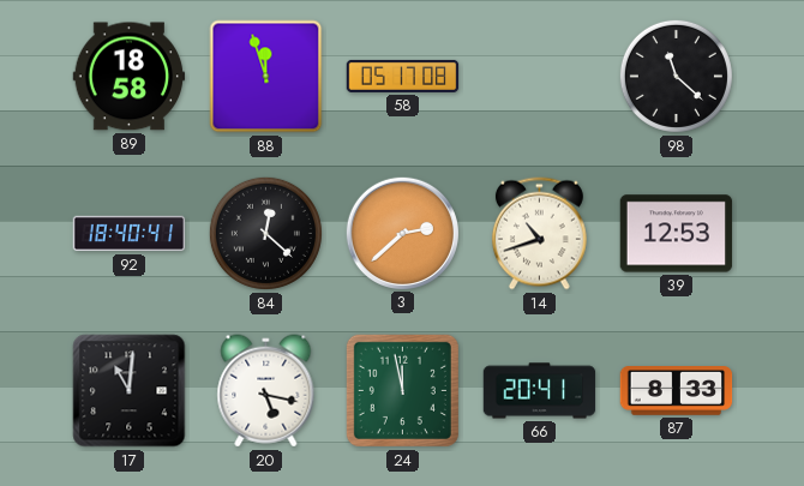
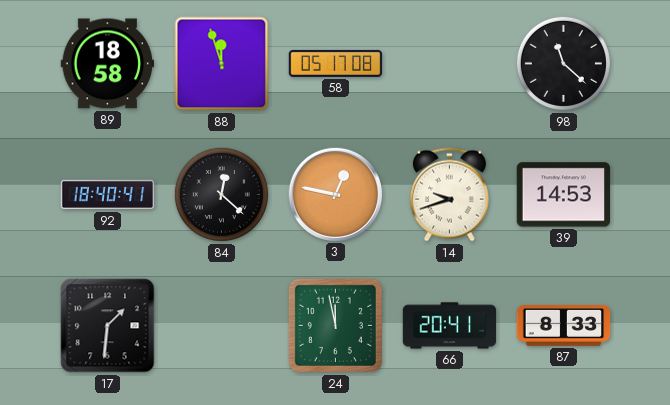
3: 2:38 -> 12:47 (335, 194)
14: 10:42 -> 9:42 (449, 195)
39: 12:53 -> 14:53 (564, 195)
17: 11:01 -> 1:31 (108, 326)
20: 5:17 -> none (266, 391)
